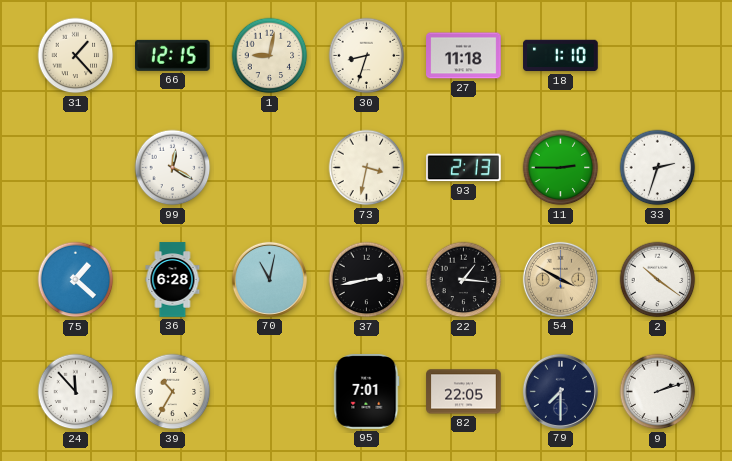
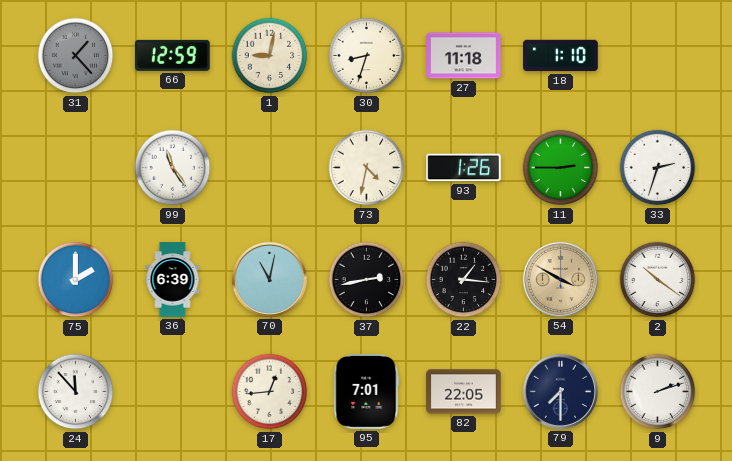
31 dial: cream -> grey (76, 56)
66: 12:15 -> 12:59 (173, 55)
99: 12:20 -> 11:24 (173, 168)
73: 3:32 -> 4:32 (367, 168)
93: 2:13 -> 1:26 (464, 168)
75: 1:22 -> 2:00 (76, 280)
36: 6:28 -> 6:39 (173, 280)
39: 10:35 -> none (173, 392)
17: none -> 12:44 (270, 392)
